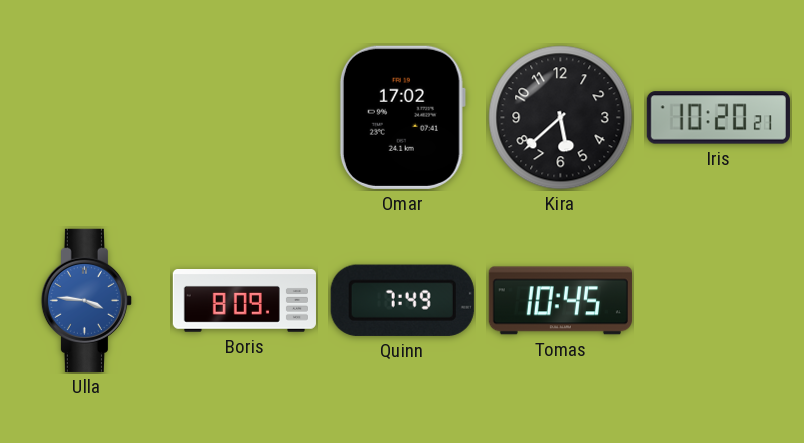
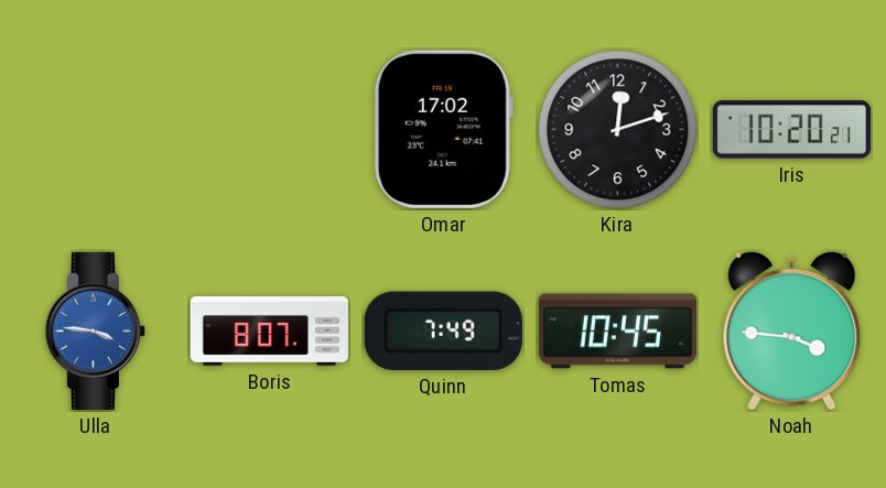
Kira: 5:38 -> 12:12 (618, 130)
Boris: 8:09 -> 8:07 (269, 332)
Noah: none -> 3:46 (792, 330)
